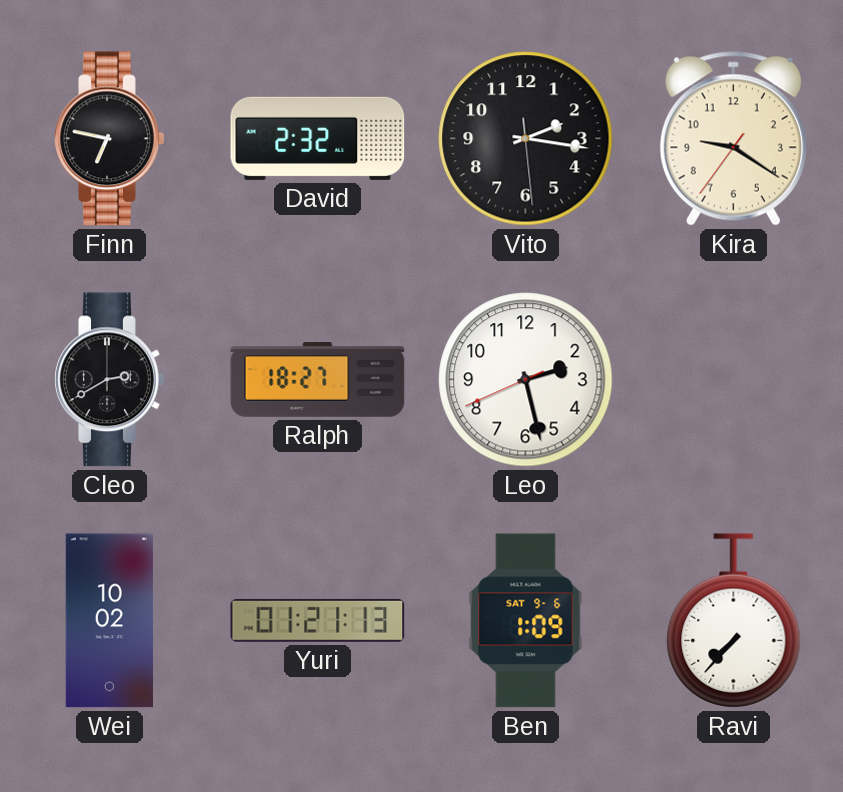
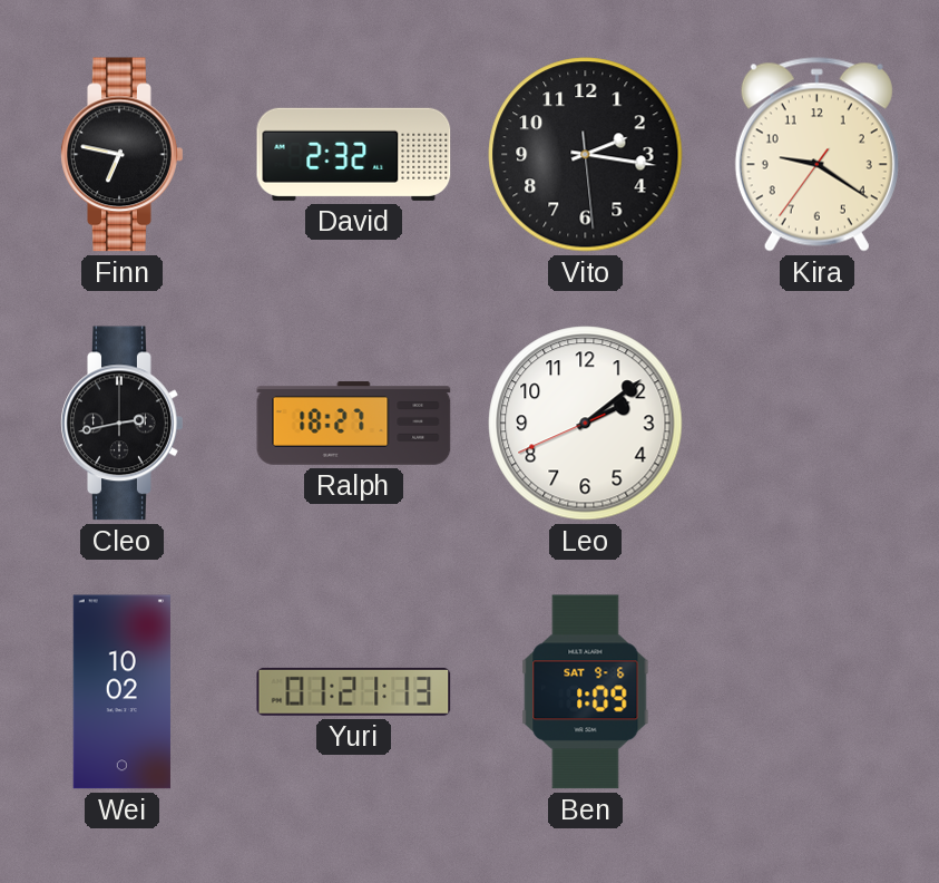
Cleo: 2:40 -> 2:43 (123, 424)
Leo: 2:27 -> 2:08 (586, 424)
Ravi: 7:37 -> none (734, 621)
